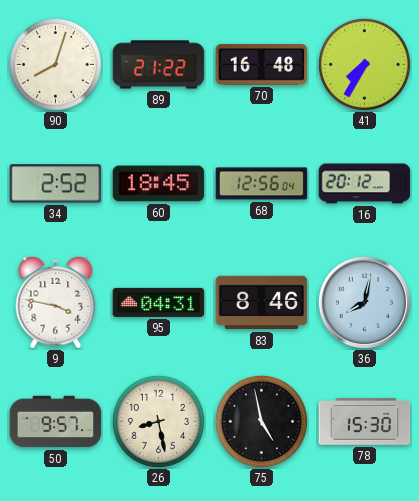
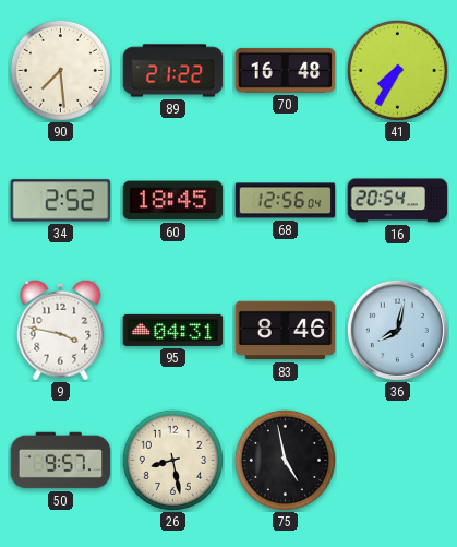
90: 8:03 -> 7:29 (60, 70)
16: 20:12 -> 20:54 (398, 201)
78: 15:30 -> none (365, 422)
